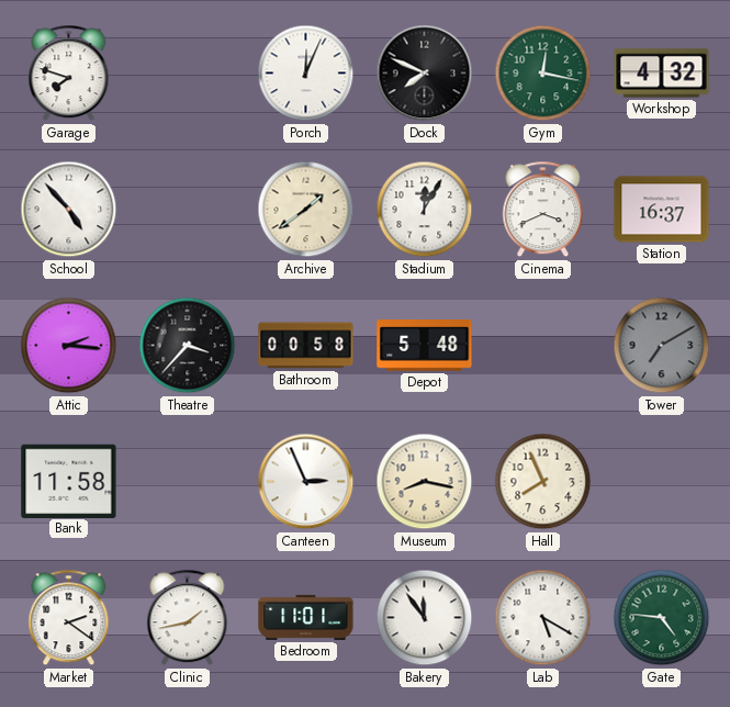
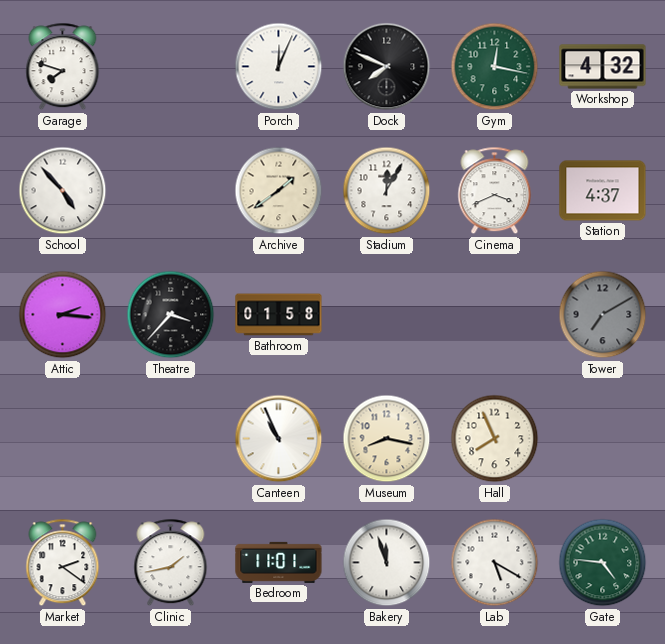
Station: 16:37 -> 4:37 (603, 191)
Bathroom: 00:58 -> 01:58 (279, 315)
Depot: 5:48 -> none (425, 346)
Bank: 11:58 -> none (69, 481)
Canteen: 2:56 -> 10:56 (279, 439)
Bakery: 11:54 -> 11:57 (387, 563)
